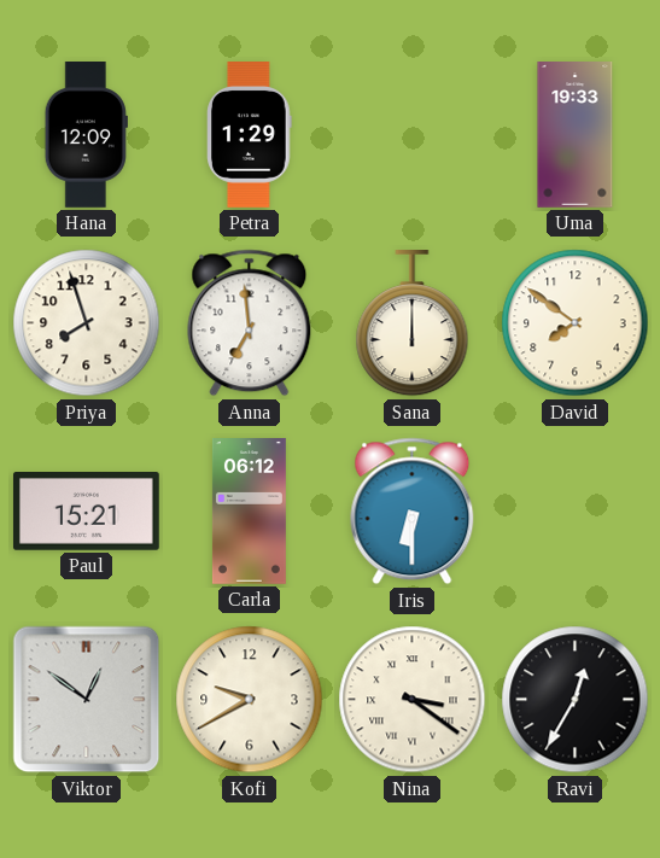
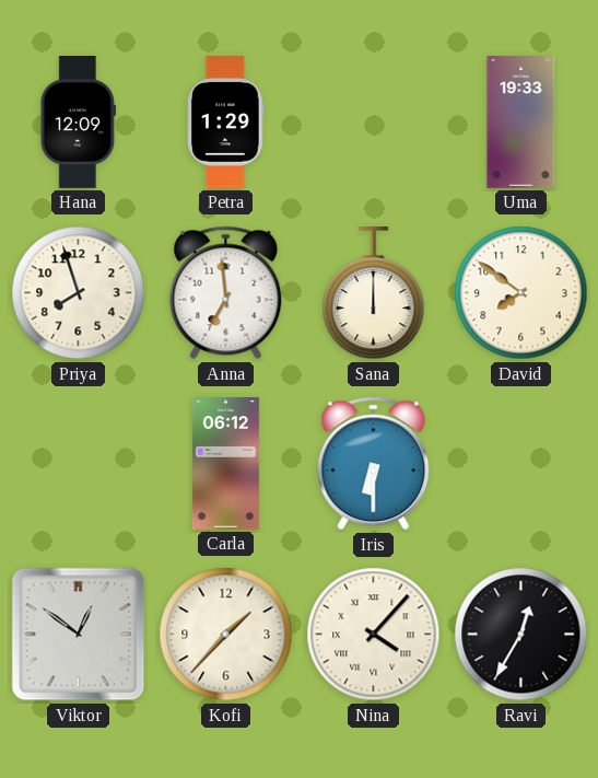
Paul: 15:21 -> none (86, 512)
Kofi: 9:40 -> 1:37 (226, 635)
Nina: 3:21 -> 4:07 (374, 635)
